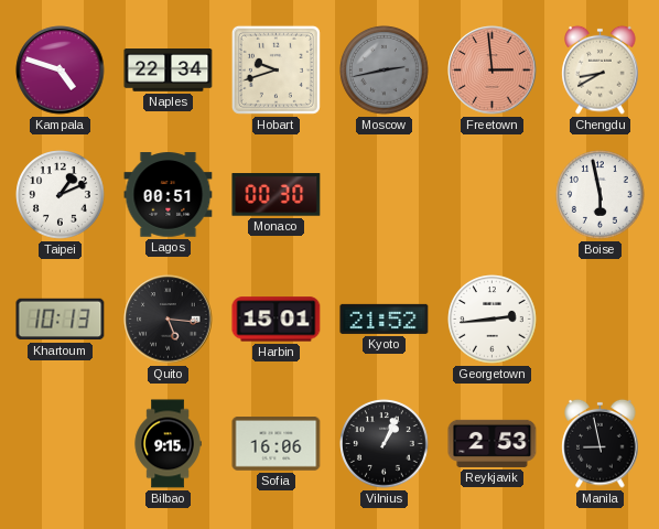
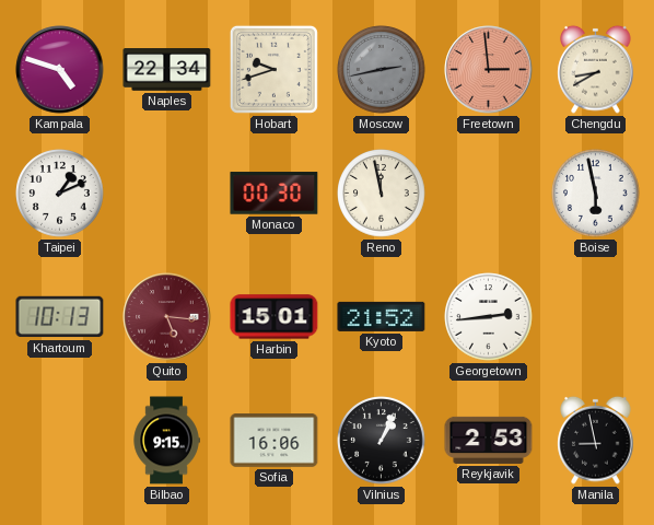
Lagos: 00:51 -> none (169, 195)
Reno: none -> 11:58 (382, 194)
Quito dial: black -> burgundy (167, 317)
